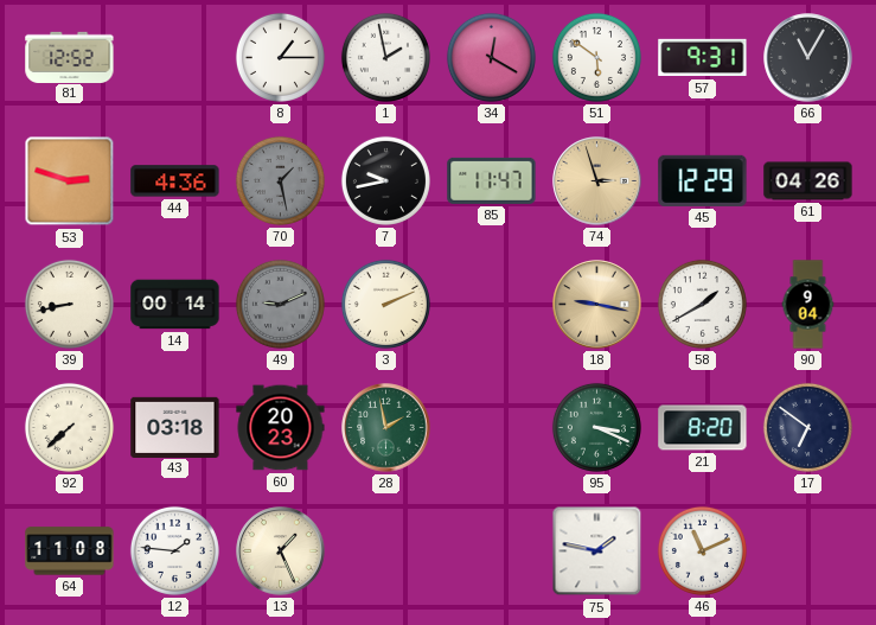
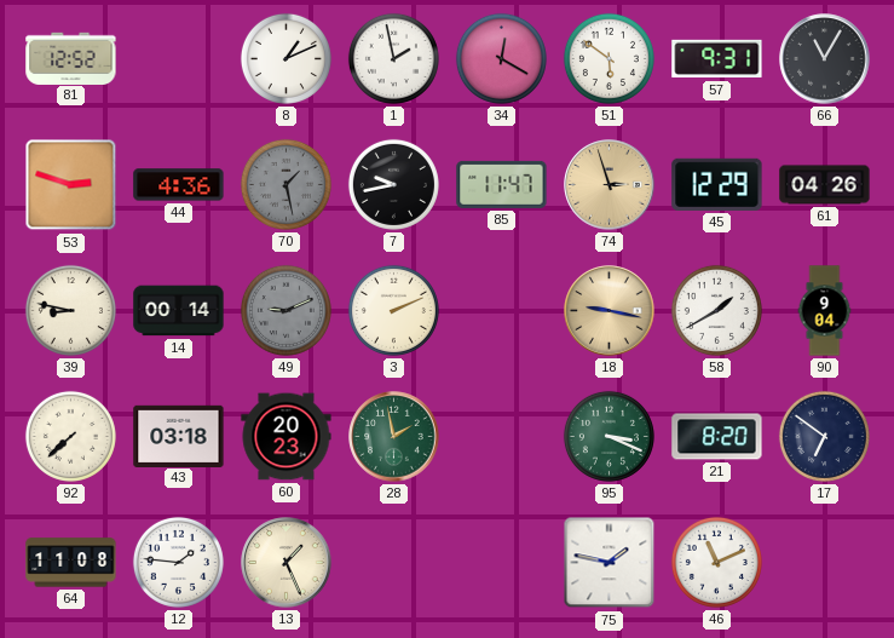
8: 1:15 -> 1:11 (285, 58)
39: 8:43 -> 8:47 (70, 310)
